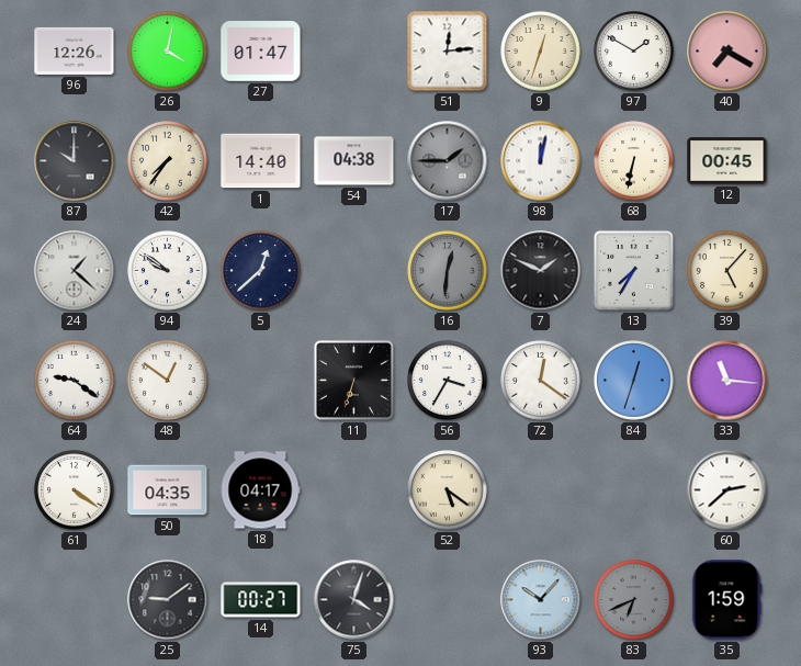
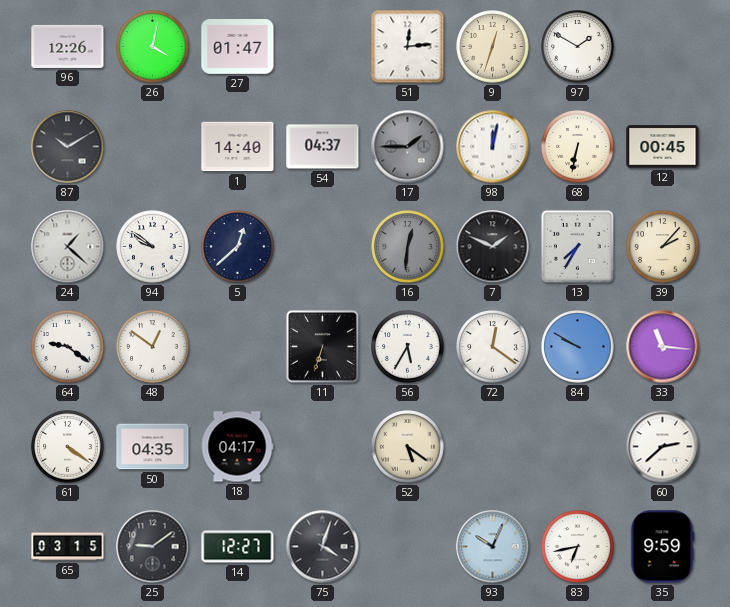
40: 7:20 -> none (727, 52)
87: 10:00 -> 10:10 (68, 147)
42: 7:36 -> none (168, 161)
54: 04:38 -> 04:37 (323, 147)
39: 5:07 -> 2:07 (663, 247)
56: 3:35 -> 5:35 (408, 347)
84: 12:33 -> 9:50 (578, 347)
65: none -> 03:15 (68, 547)
14: 00:27 -> 12:27 (238, 547)
93: 10:07 -> 10:04 (493, 547)
83: 6:41 -> 6:43 (578, 547)
83 dial: grey -> white (578, 547)
35: 1:59 -> 9:59 (662, 547)
